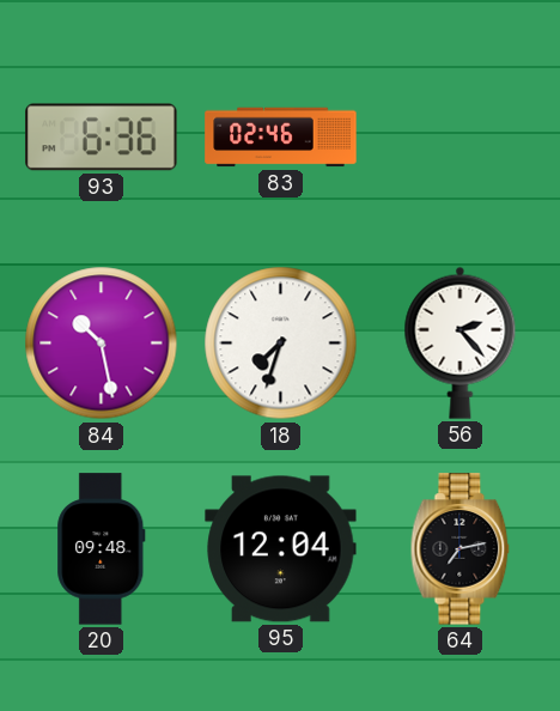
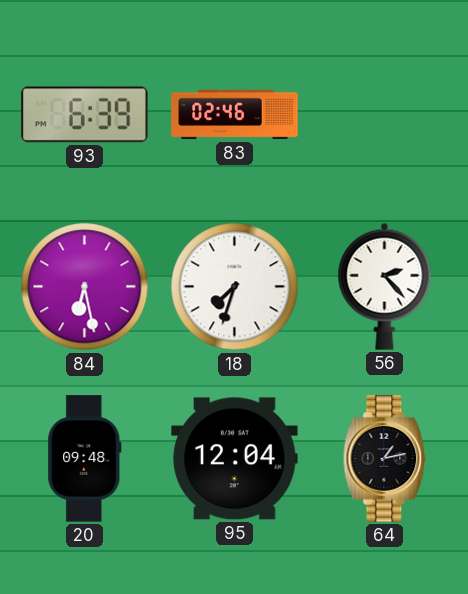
93: 6:36 -> 6:39 (85, 115)
84: 10:28 -> 6:28 (85, 287)
64: 7:13 -> 1:13 (385, 459)
